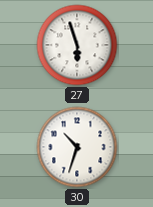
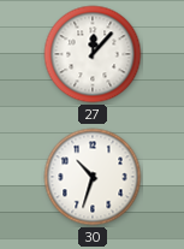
27: 5:57 -> 12:07 (93, 54)
